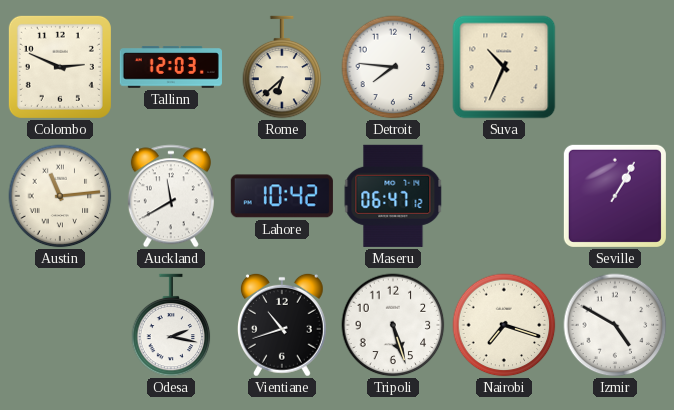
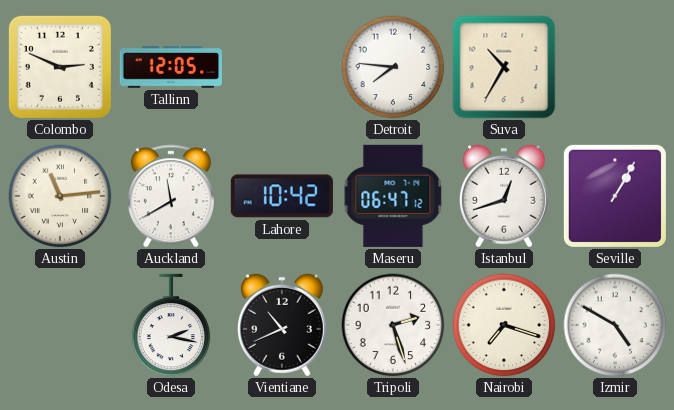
Tallinn: 12:03 -> 12:05 (171, 67)
Rome: 6:38 -> none (282, 67)
Suva: 10:34 -> 10:35 (504, 67)
Istanbul: none -> 12:42 (504, 196)
Vientiane: 10:42 -> 10:41 (282, 325)
Tripoli: 5:27 -> 2:27 (393, 325)
